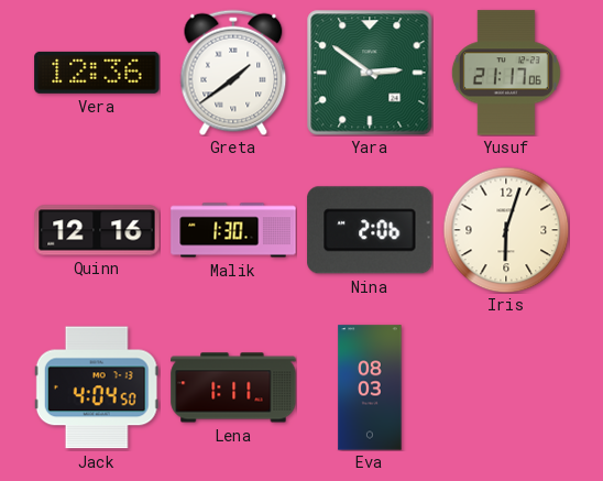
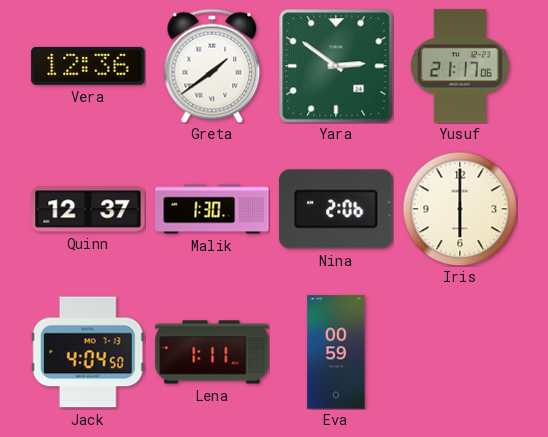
Quinn: 12:16 -> 12:37 (88, 209)
Iris: 6:03 -> 6:00 (460, 209)
Eva: 08:03 -> 00:59 (336, 352)
